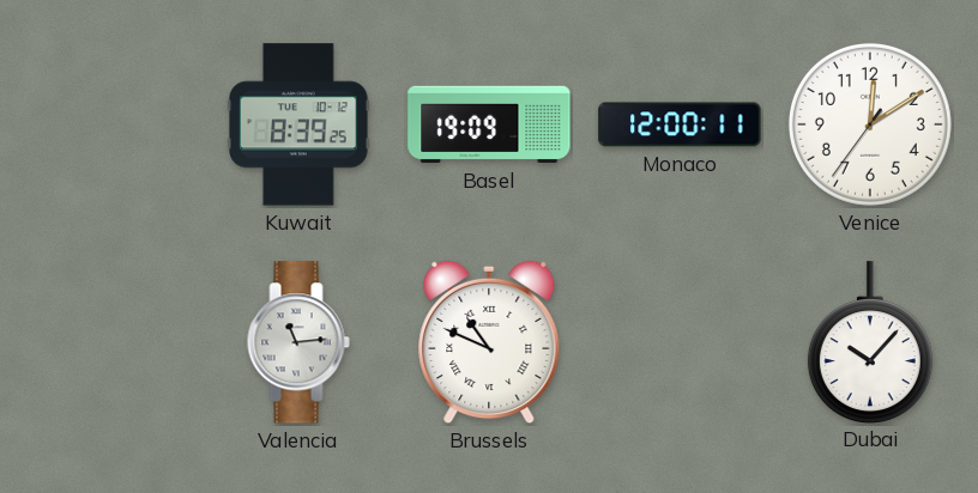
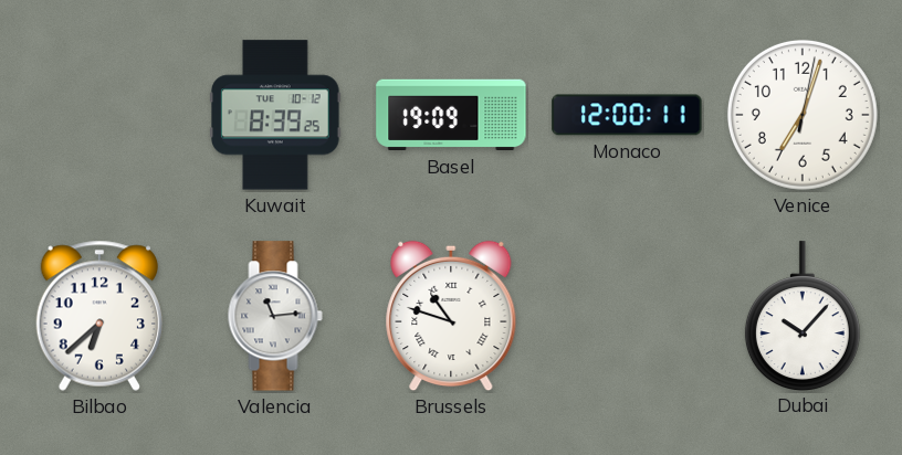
Venice: 12:09 -> 7:03 (803, 115)
Bilbao: none -> 6:38 (98, 316)
Brussels: 10:49 -> 10:48 (451, 316)
